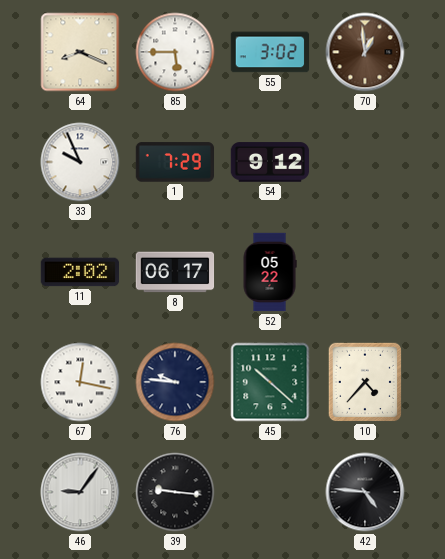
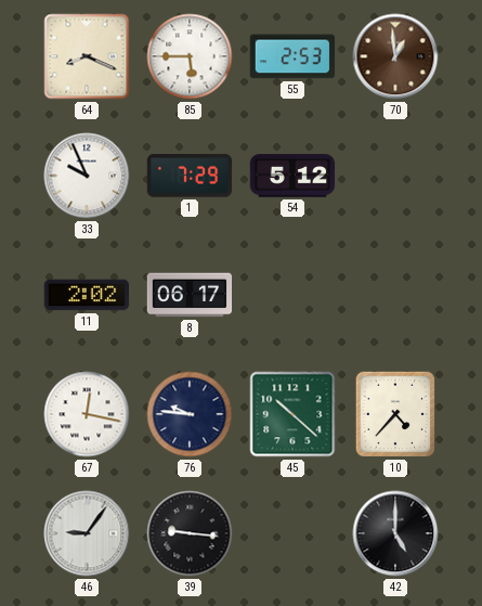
55: 3:02 -> 2:53 (292, 56)
54: 9:12 -> 5:12 (292, 176)
52: 05:22 -> none (270, 272)
42: 4:46 -> 5:00 (395, 533)
